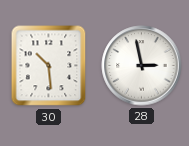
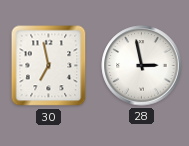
30: 10:29 -> 6:58 (49, 66)
